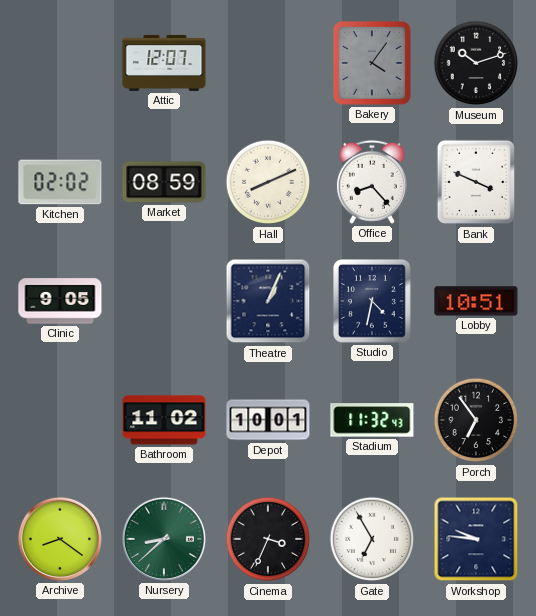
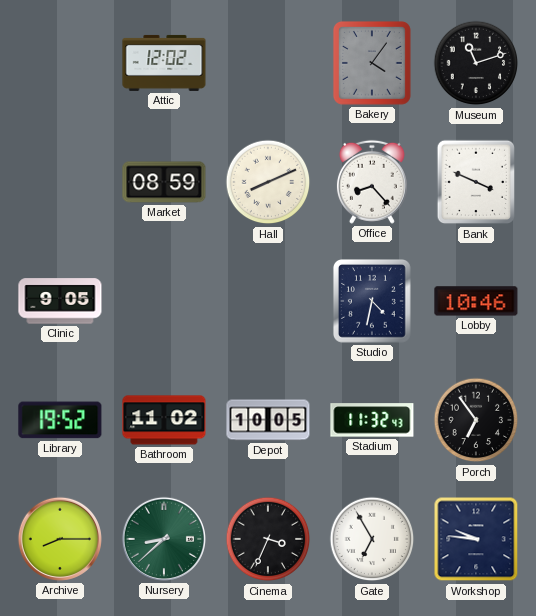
Attic: 12:07 -> 12:02 (164, 63)
Museum: 10:12 -> 11:12 (476, 63)
Kitchen: 02:02 -> none (60, 182)
Theatre: 1:04 -> none (268, 301)
Lobby: 10:51 -> 10:46 (476, 301)
Library: none -> 19:52 (60, 420)
Depot: 10:01 -> 10:05 (268, 420)
Archive: 8:21 -> 8:15 (60, 539)
